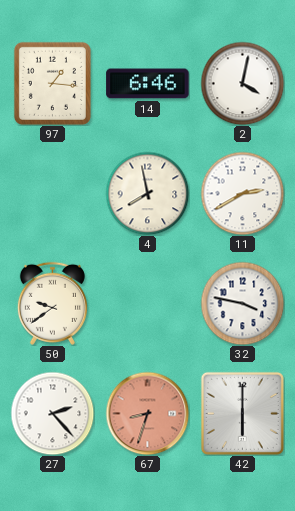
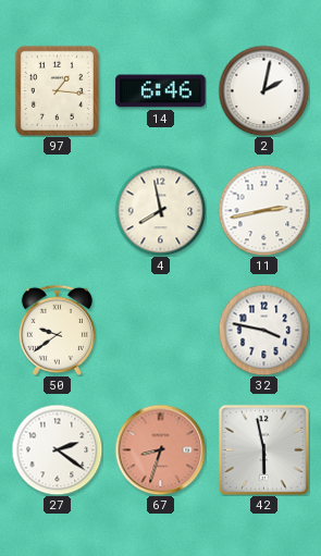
2: 4:02 -> 2:02 (263, 90)
11: 2:40 -> 2:43 (263, 210)
27: 2:23 -> 2:21 (57, 449)
42: 6:00 -> 5:58 (263, 449)
